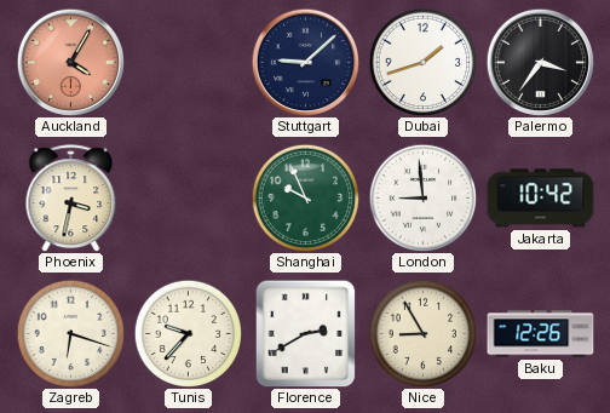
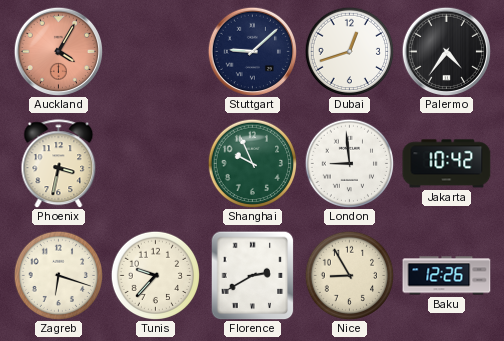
Dubai: 1:42 -> 12:42 (349, 51)
Palermo: 3:36 -> 4:36 (446, 51)
